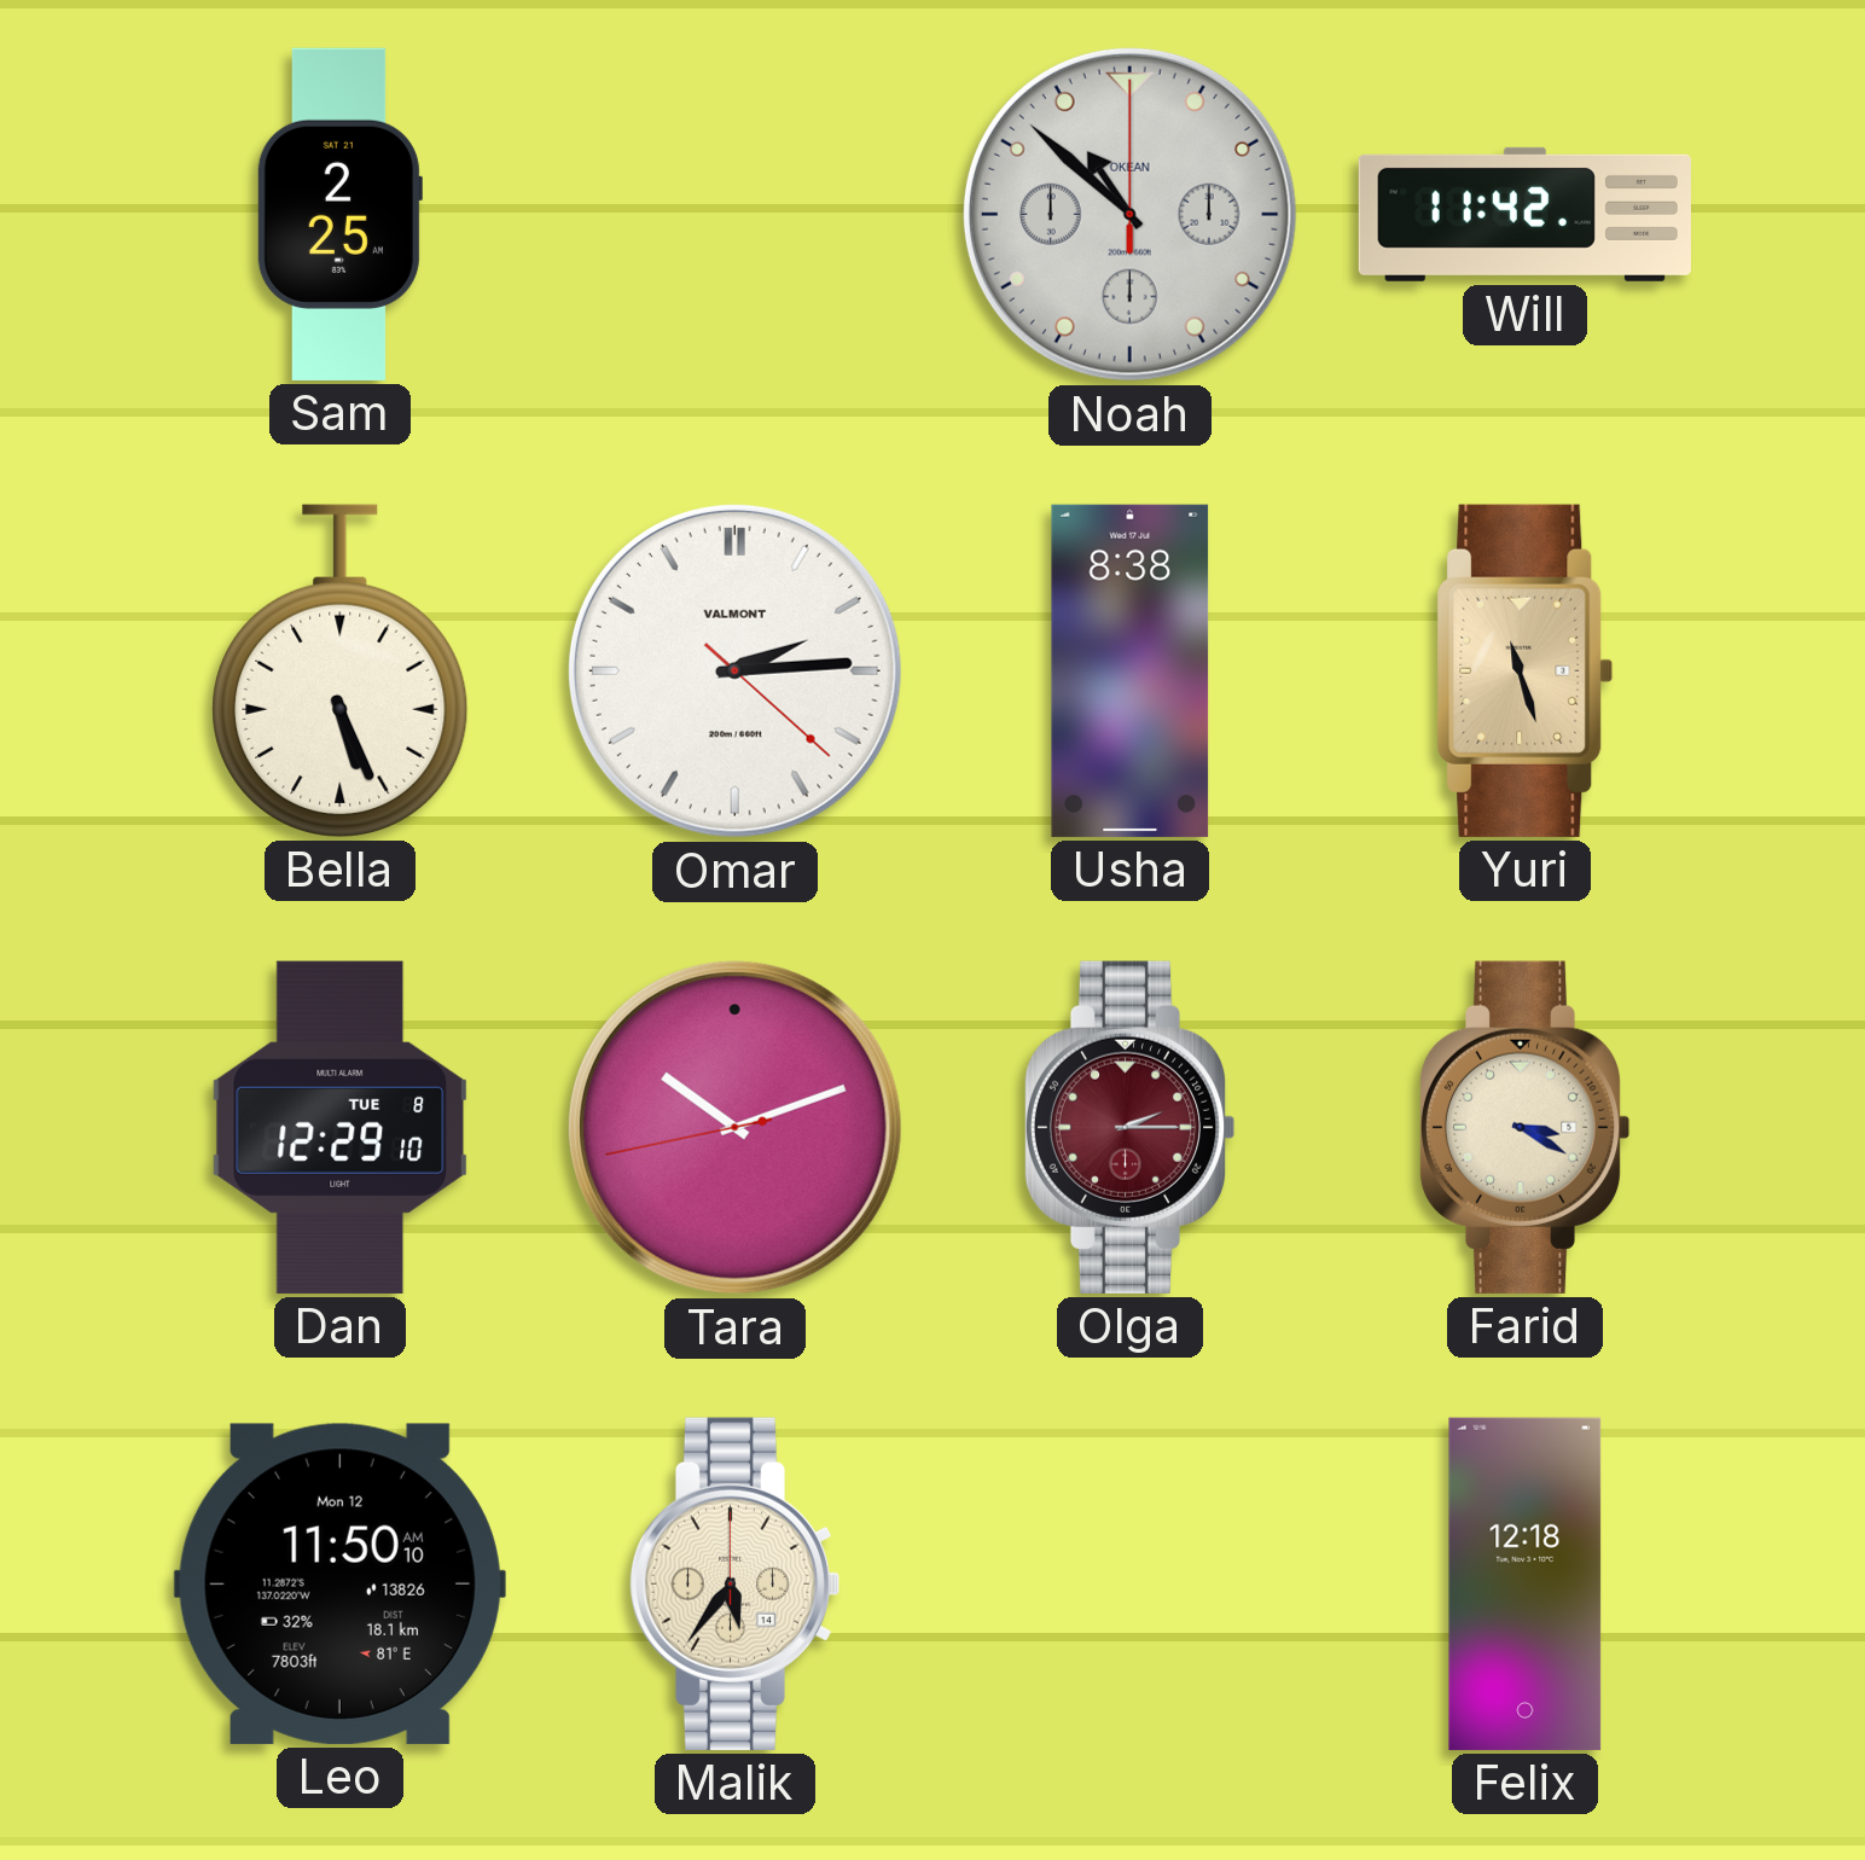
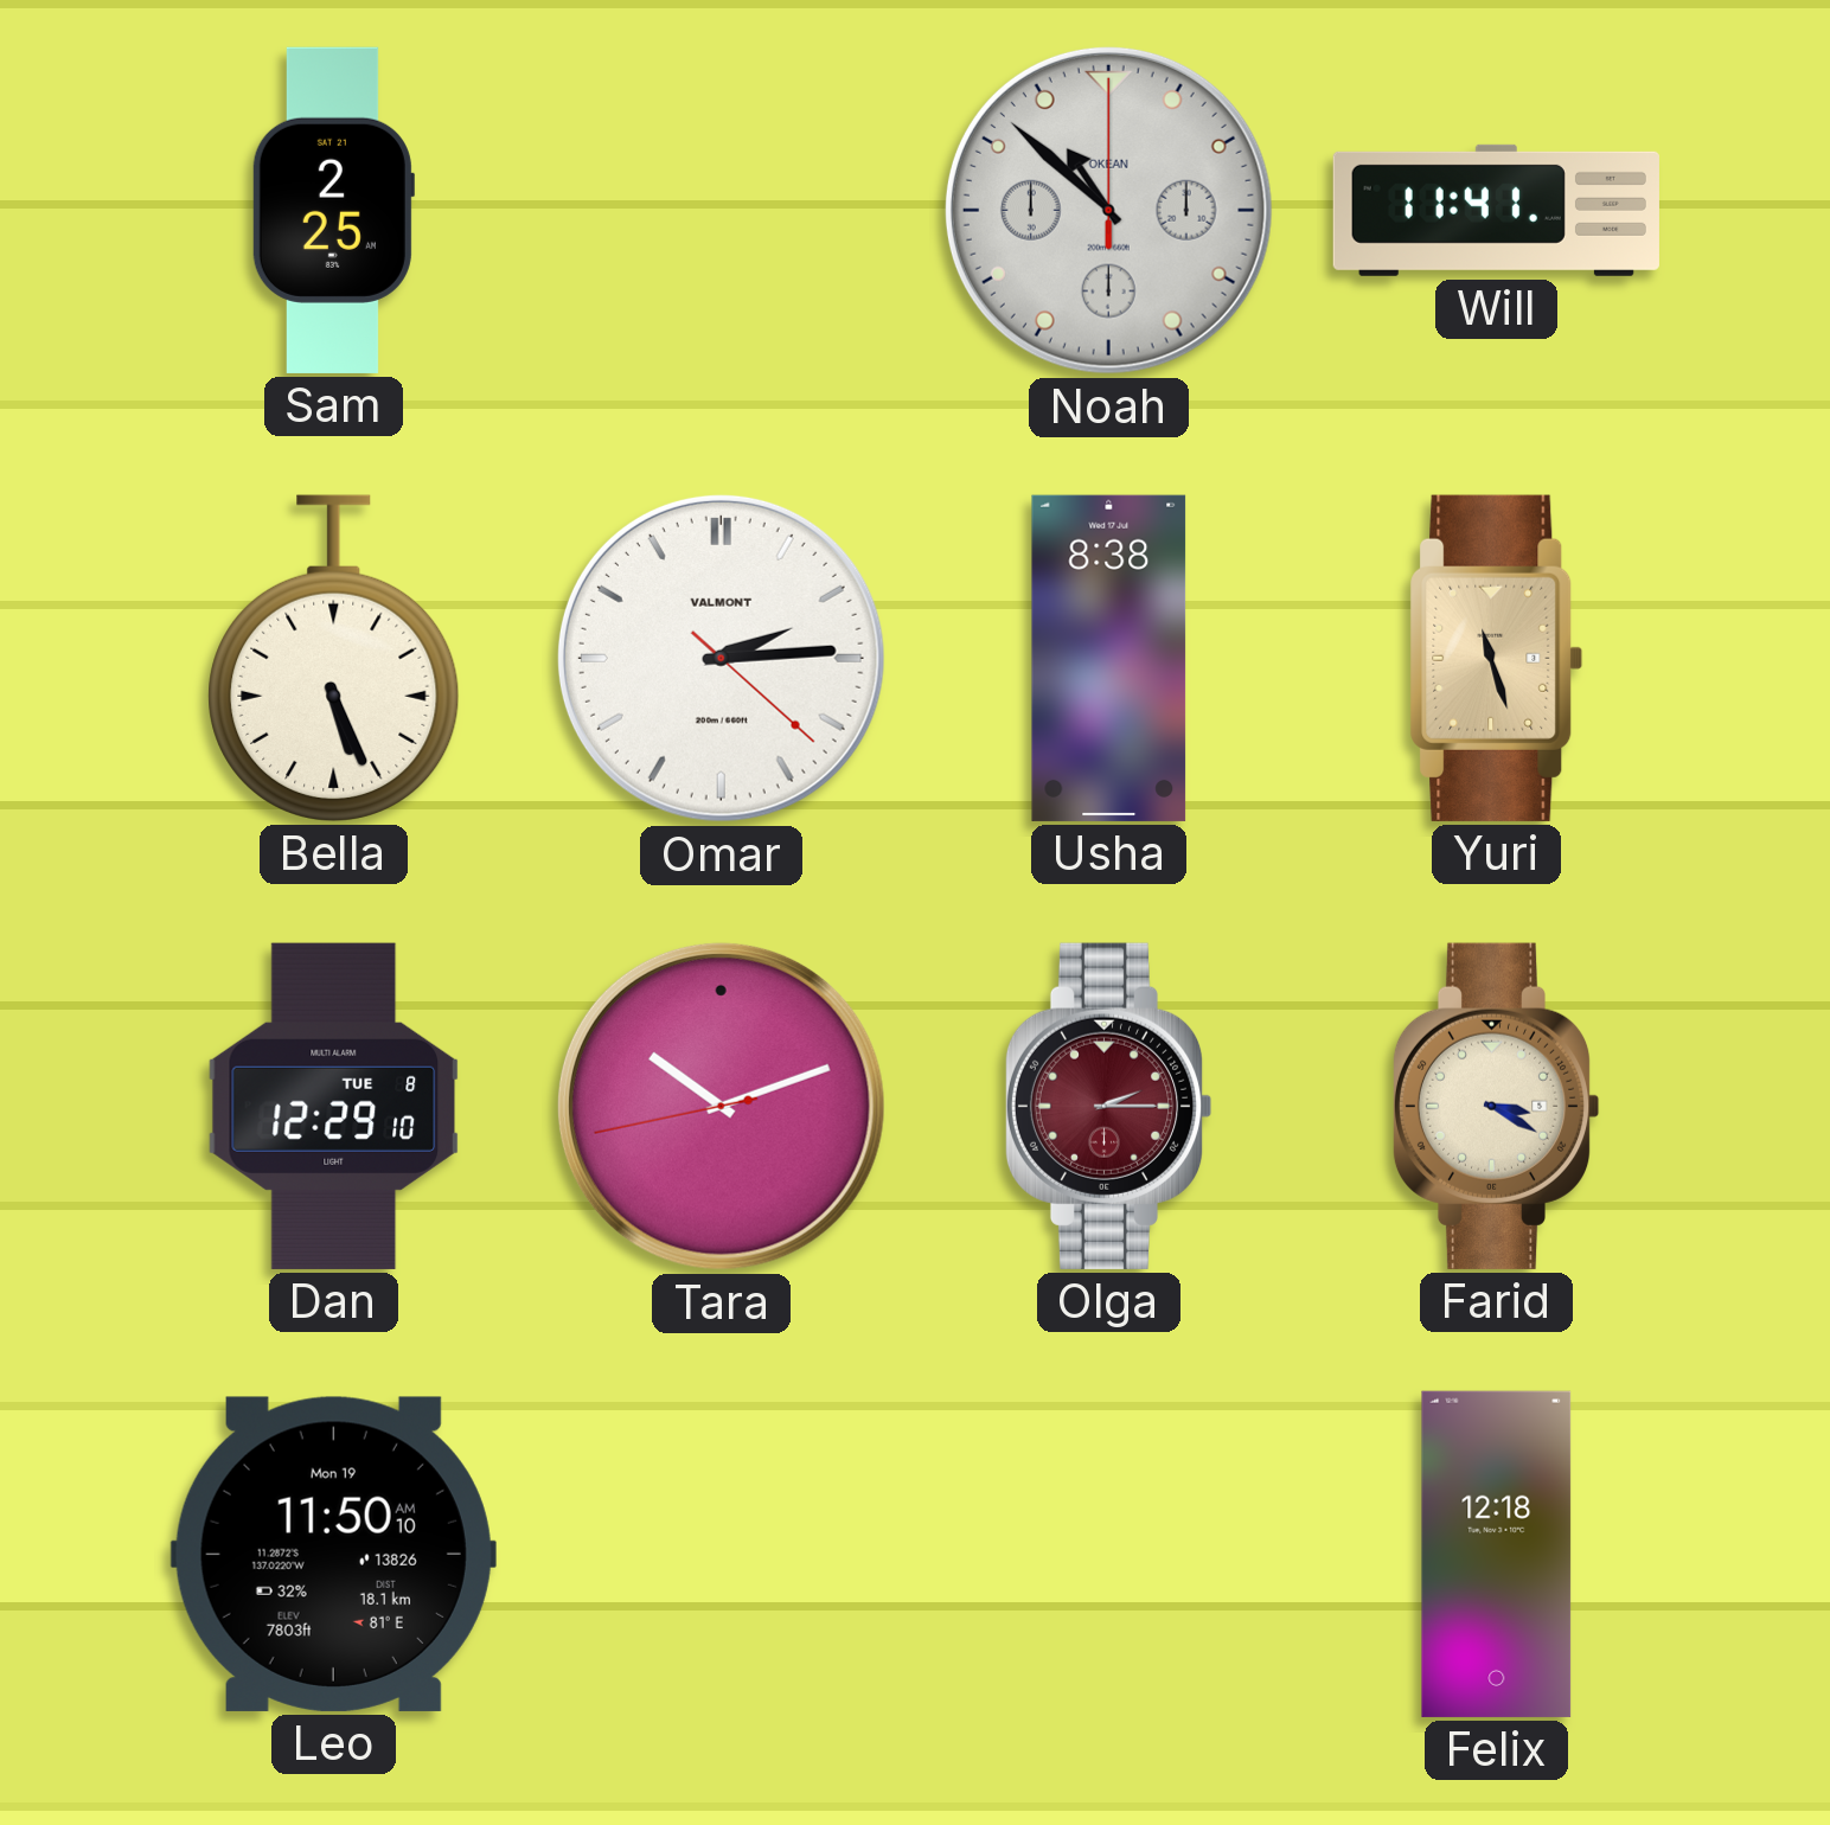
Will: 11:42 -> 11:41 (1496, 210)
Leo date: Mon 12 -> Mon 19 (333, 1554)
Malik: 5:36 -> none (734, 1583)
